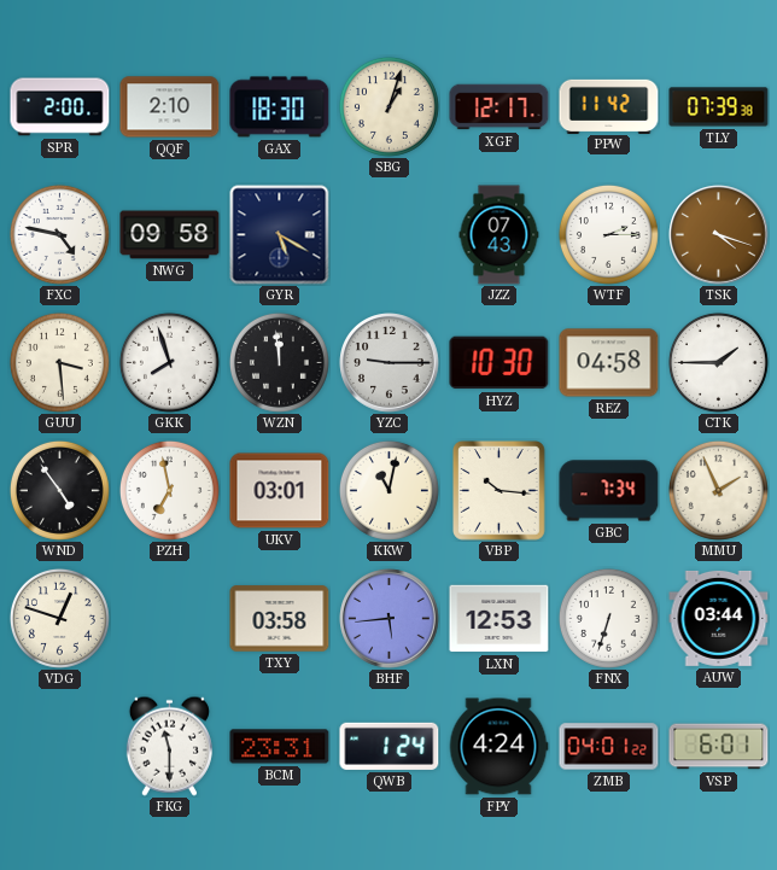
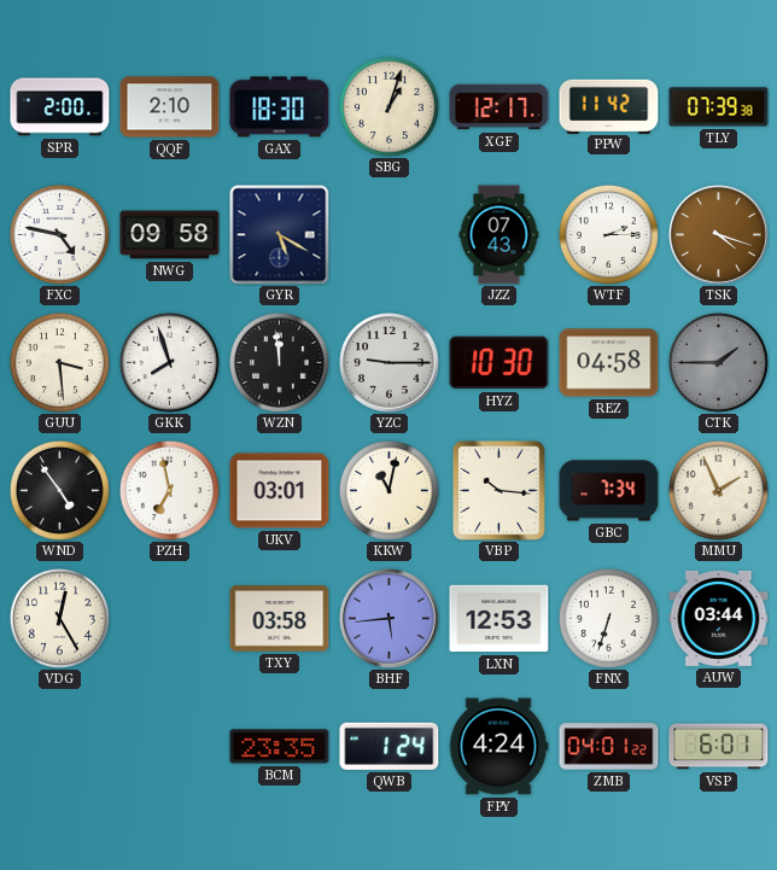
CTK dial: white -> grey (718, 362)
VDG: 12:48 -> 12:25 (59, 618)
FKG: 11:30 -> none (169, 746)
BCM: 23:31 -> 23:35 (280, 747)
